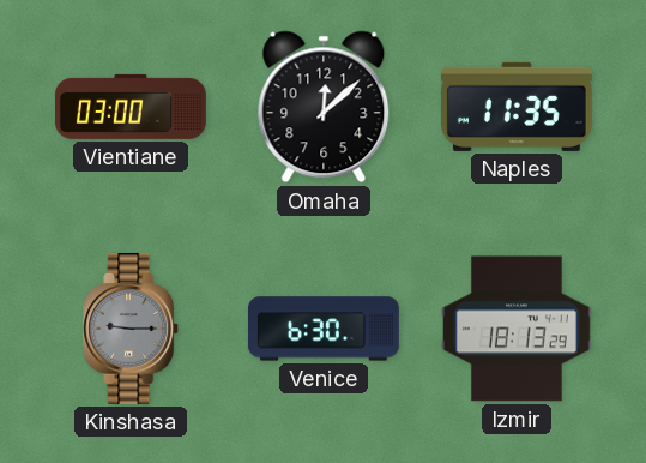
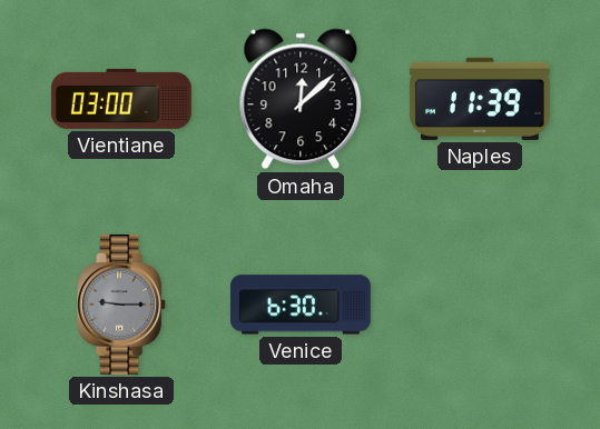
Naples: 11:35 -> 11:39 (480, 99)
Izmir: 18:13 -> none (517, 329)
